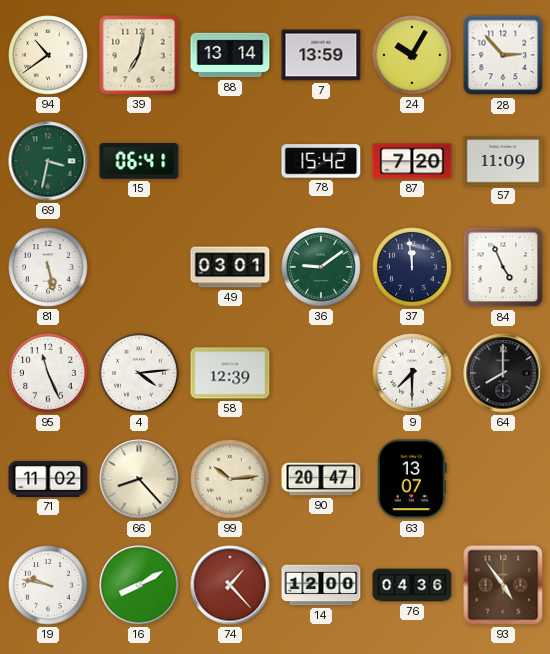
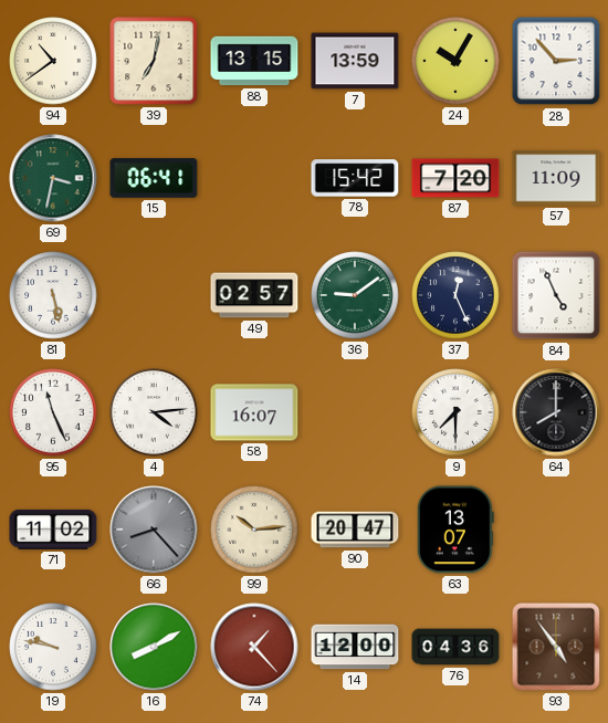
88: 13:14 -> 13:15 (254, 61)
49: 03:01 -> 02:57 (254, 295)
37: 11:59 -> 12:26 (455, 295)
58: 12:39 -> 16:07 (254, 412)
66 dial: cream -> grey (154, 530)
